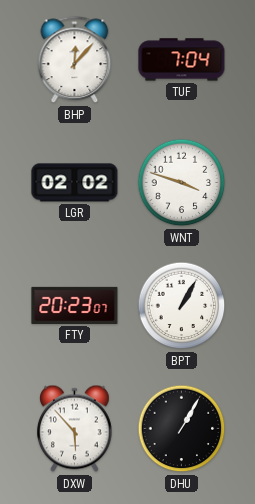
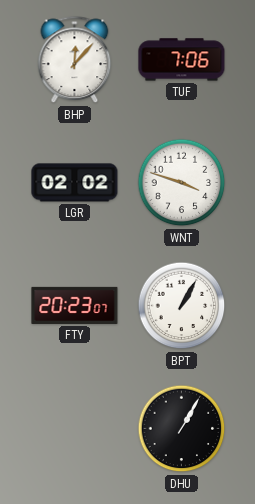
TUF: 7:04 -> 7:06 (182, 60)
DXW: 5:53 -> none (75, 429)
